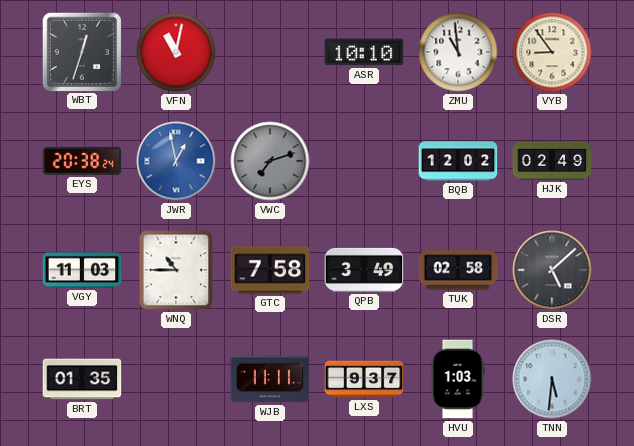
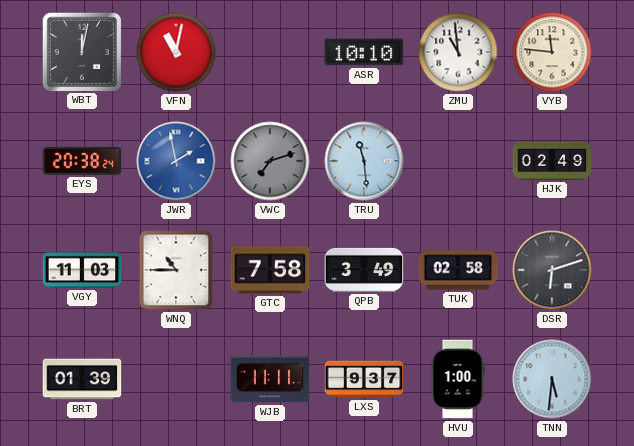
WBT: 12:33 -> 12:02 (81, 51)
VYB: 8:54 -> 11:46 (552, 52)
JWR: 12:58 -> 1:58 (176, 161)
TRU: none -> 11:29 (364, 161)
BQB: 12:02 -> none (458, 161)
DSR: 5:08 -> 6:12 (552, 270)
BRT: 01:35 -> 01:39 (82, 379)
HVU: 1:03 -> 1:00 (458, 379)
